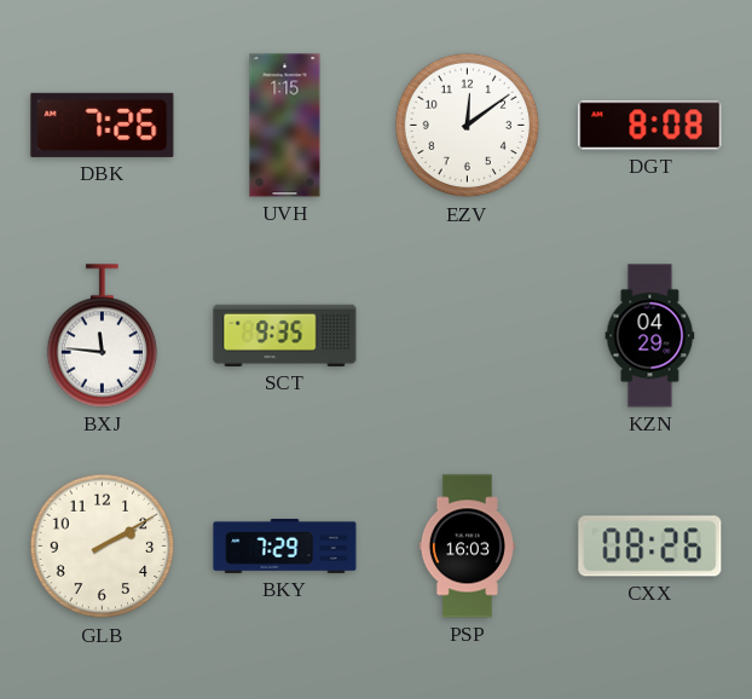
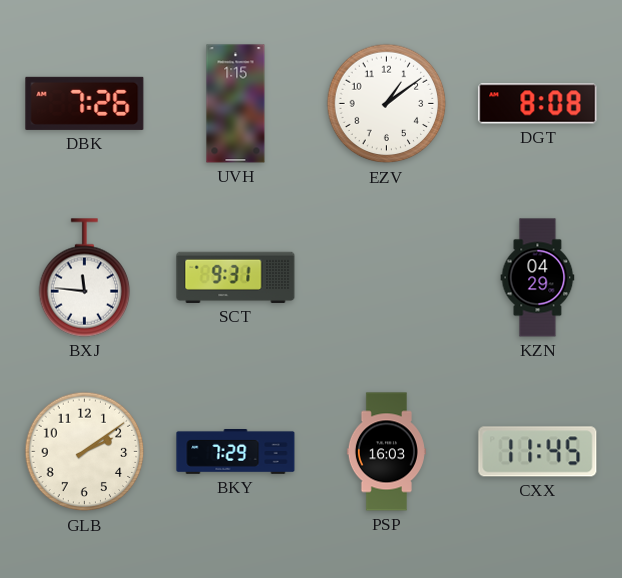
EZV: 12:09 -> 1:09 (387, 104)
SCT: 9:35 -> 9:31 (236, 277)
GLB: 2:10 -> 2:09 (85, 452)
CXX: 08:26 -> 11:45 (538, 452)
